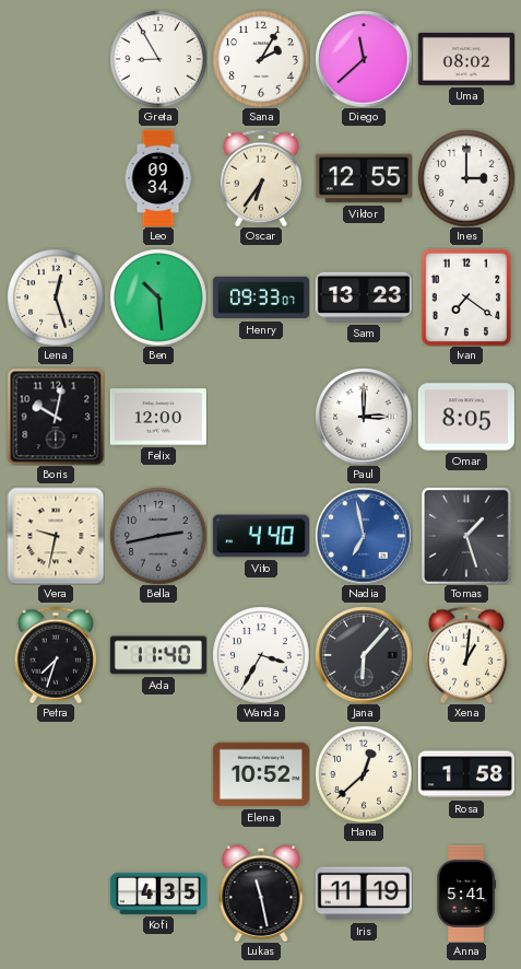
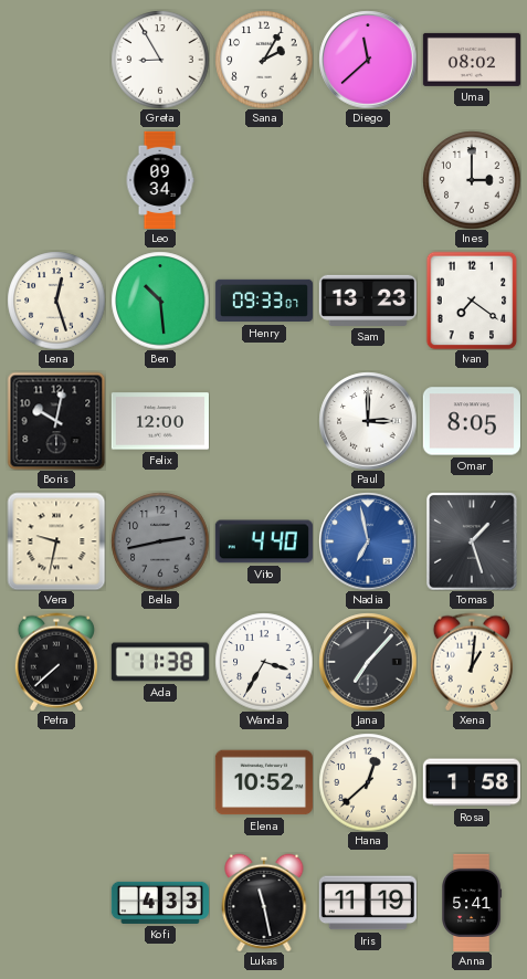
Oscar: 6:36 -> none (261, 178)
Viktor: 12:55 -> none (364, 178)
Petra: 7:33 -> 7:38 (56, 662)
Ada: 11:40 -> 11:38 (160, 662)
Jana: 6:07 -> 7:07 (368, 662)
Kofi: 4:35 -> 4:33 (159, 903)
